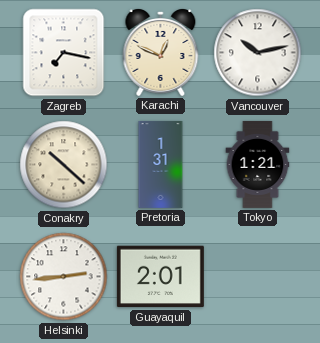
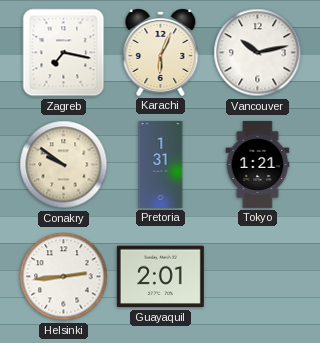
Karachi: 12:49 -> 6:04 (161, 53)
Conakry: 10:22 -> 9:51 (64, 165)
